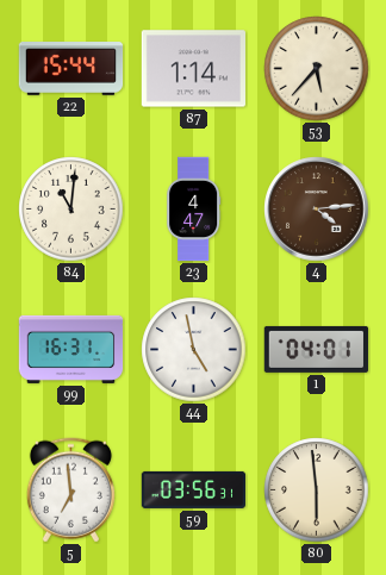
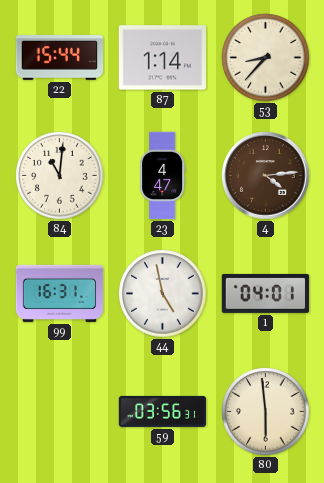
53: 5:37 -> 8:37 (266, 58)
5: 6:59 -> none (70, 490)
